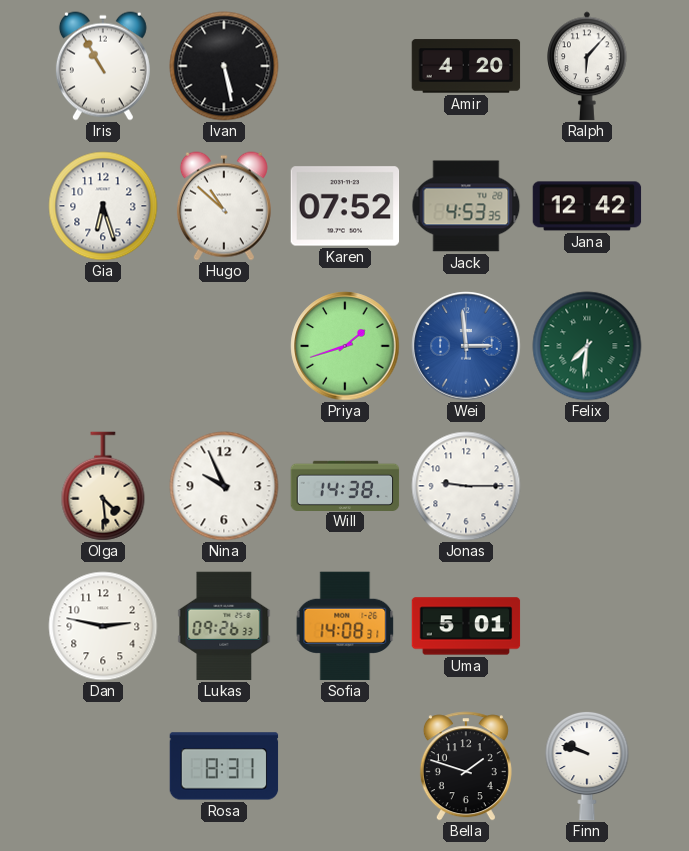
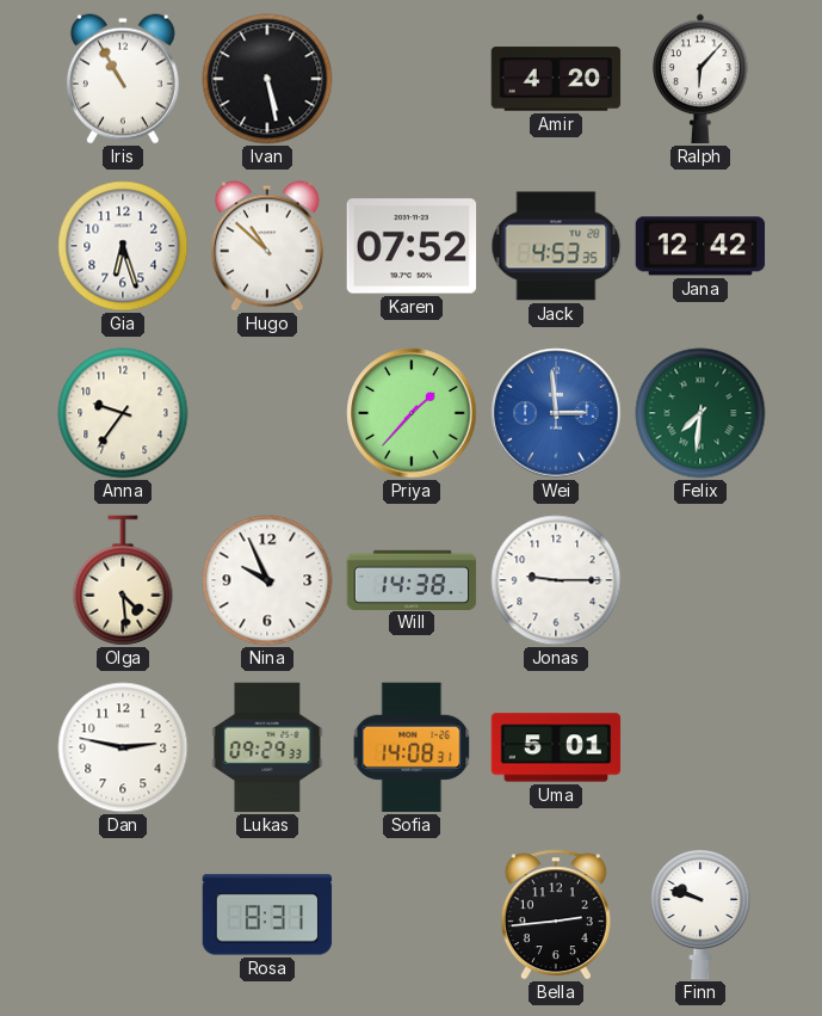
Anna: none -> 9:36 (123, 413)
Priya: 1:42 -> 1:37 (412, 413)
Lukas: 09:26 -> 09:29 (267, 747)
Bella: 1:48 -> 2:44 (556, 915)
